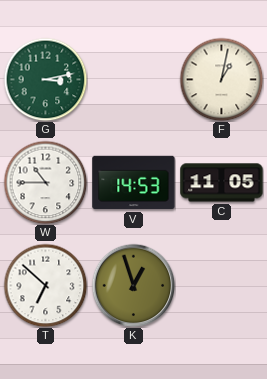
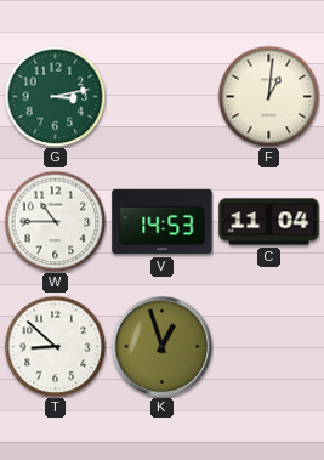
F: 1:02 -> 1:01 (268, 96)
C: 11:05 -> 11:04 (269, 222)
T: 6:52 -> 8:52 (55, 346)
